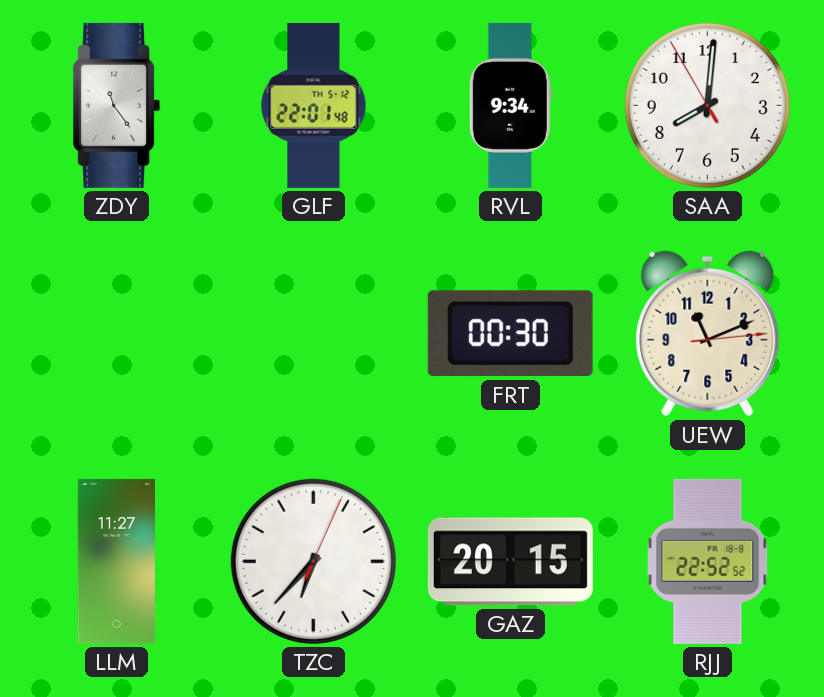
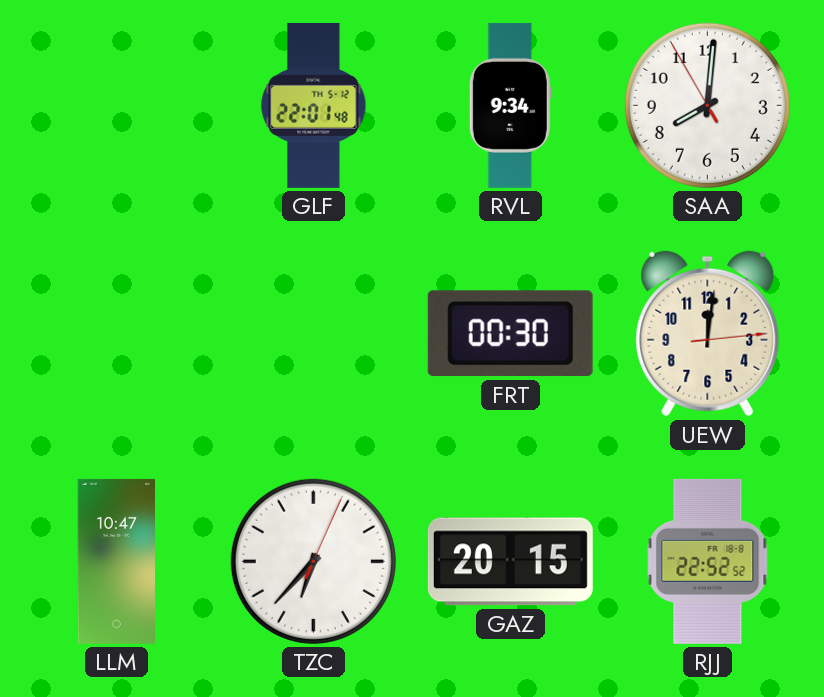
ZDY: 11:24 -> none (117, 105)
UEW: 11:11 -> 12:01 (708, 334)
LLM: 11:27 -> 10:47 (117, 561)
